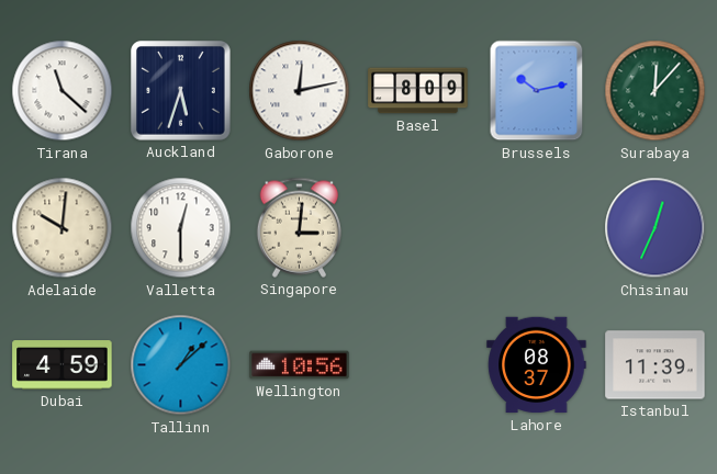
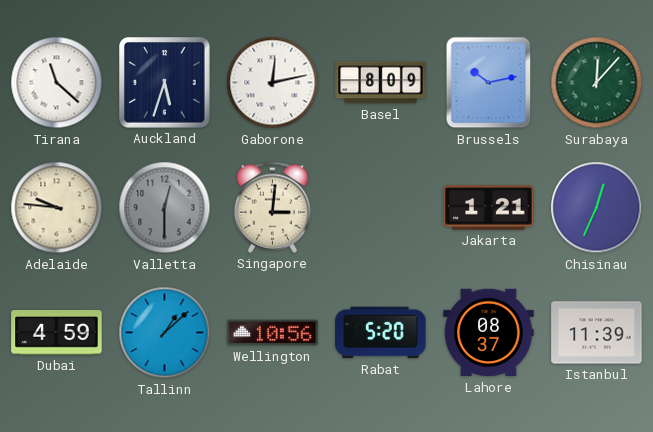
Adelaide: 10:01 -> 9:46 (57, 208)
Valletta dial: white -> grey (165, 208)
Jakarta: none -> 1:21 (489, 208)
Rabat: none -> 5:20 (381, 333)
